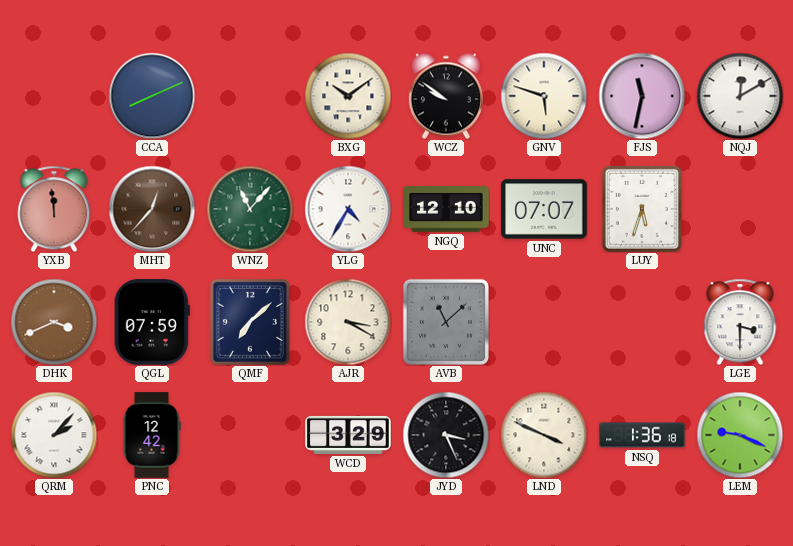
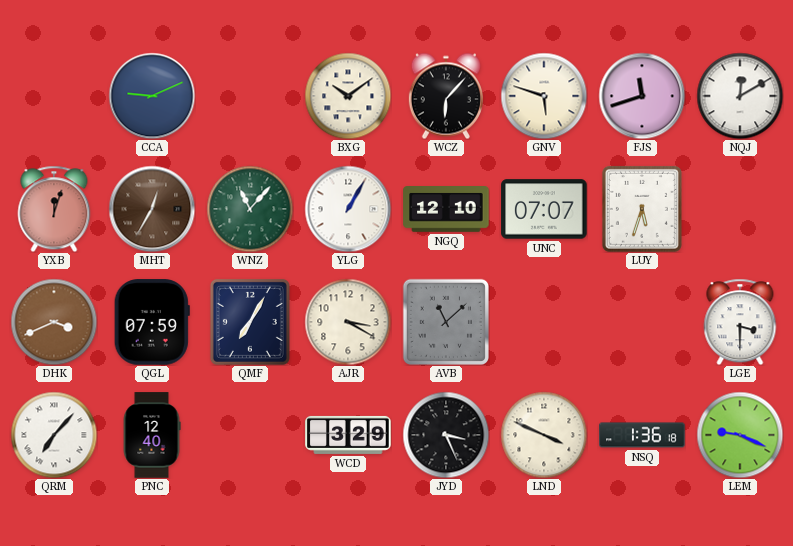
CCA: 8:11 -> 9:11 (152, 96)
WCZ: 9:51 -> 6:07 (446, 96)
FJS: 11:32 -> 11:42 (642, 96)
YXB: 11:59 -> 12:03 (54, 209)
MHT: 12:37 -> 12:35 (152, 209)
YLG: 4:35 -> 1:05 (348, 209)
QMF: 7:08 -> 7:05 (250, 322)
QRM: 2:07 -> 7:07 (54, 435)
PNC: 12:42 -> 12:40 (152, 435)
